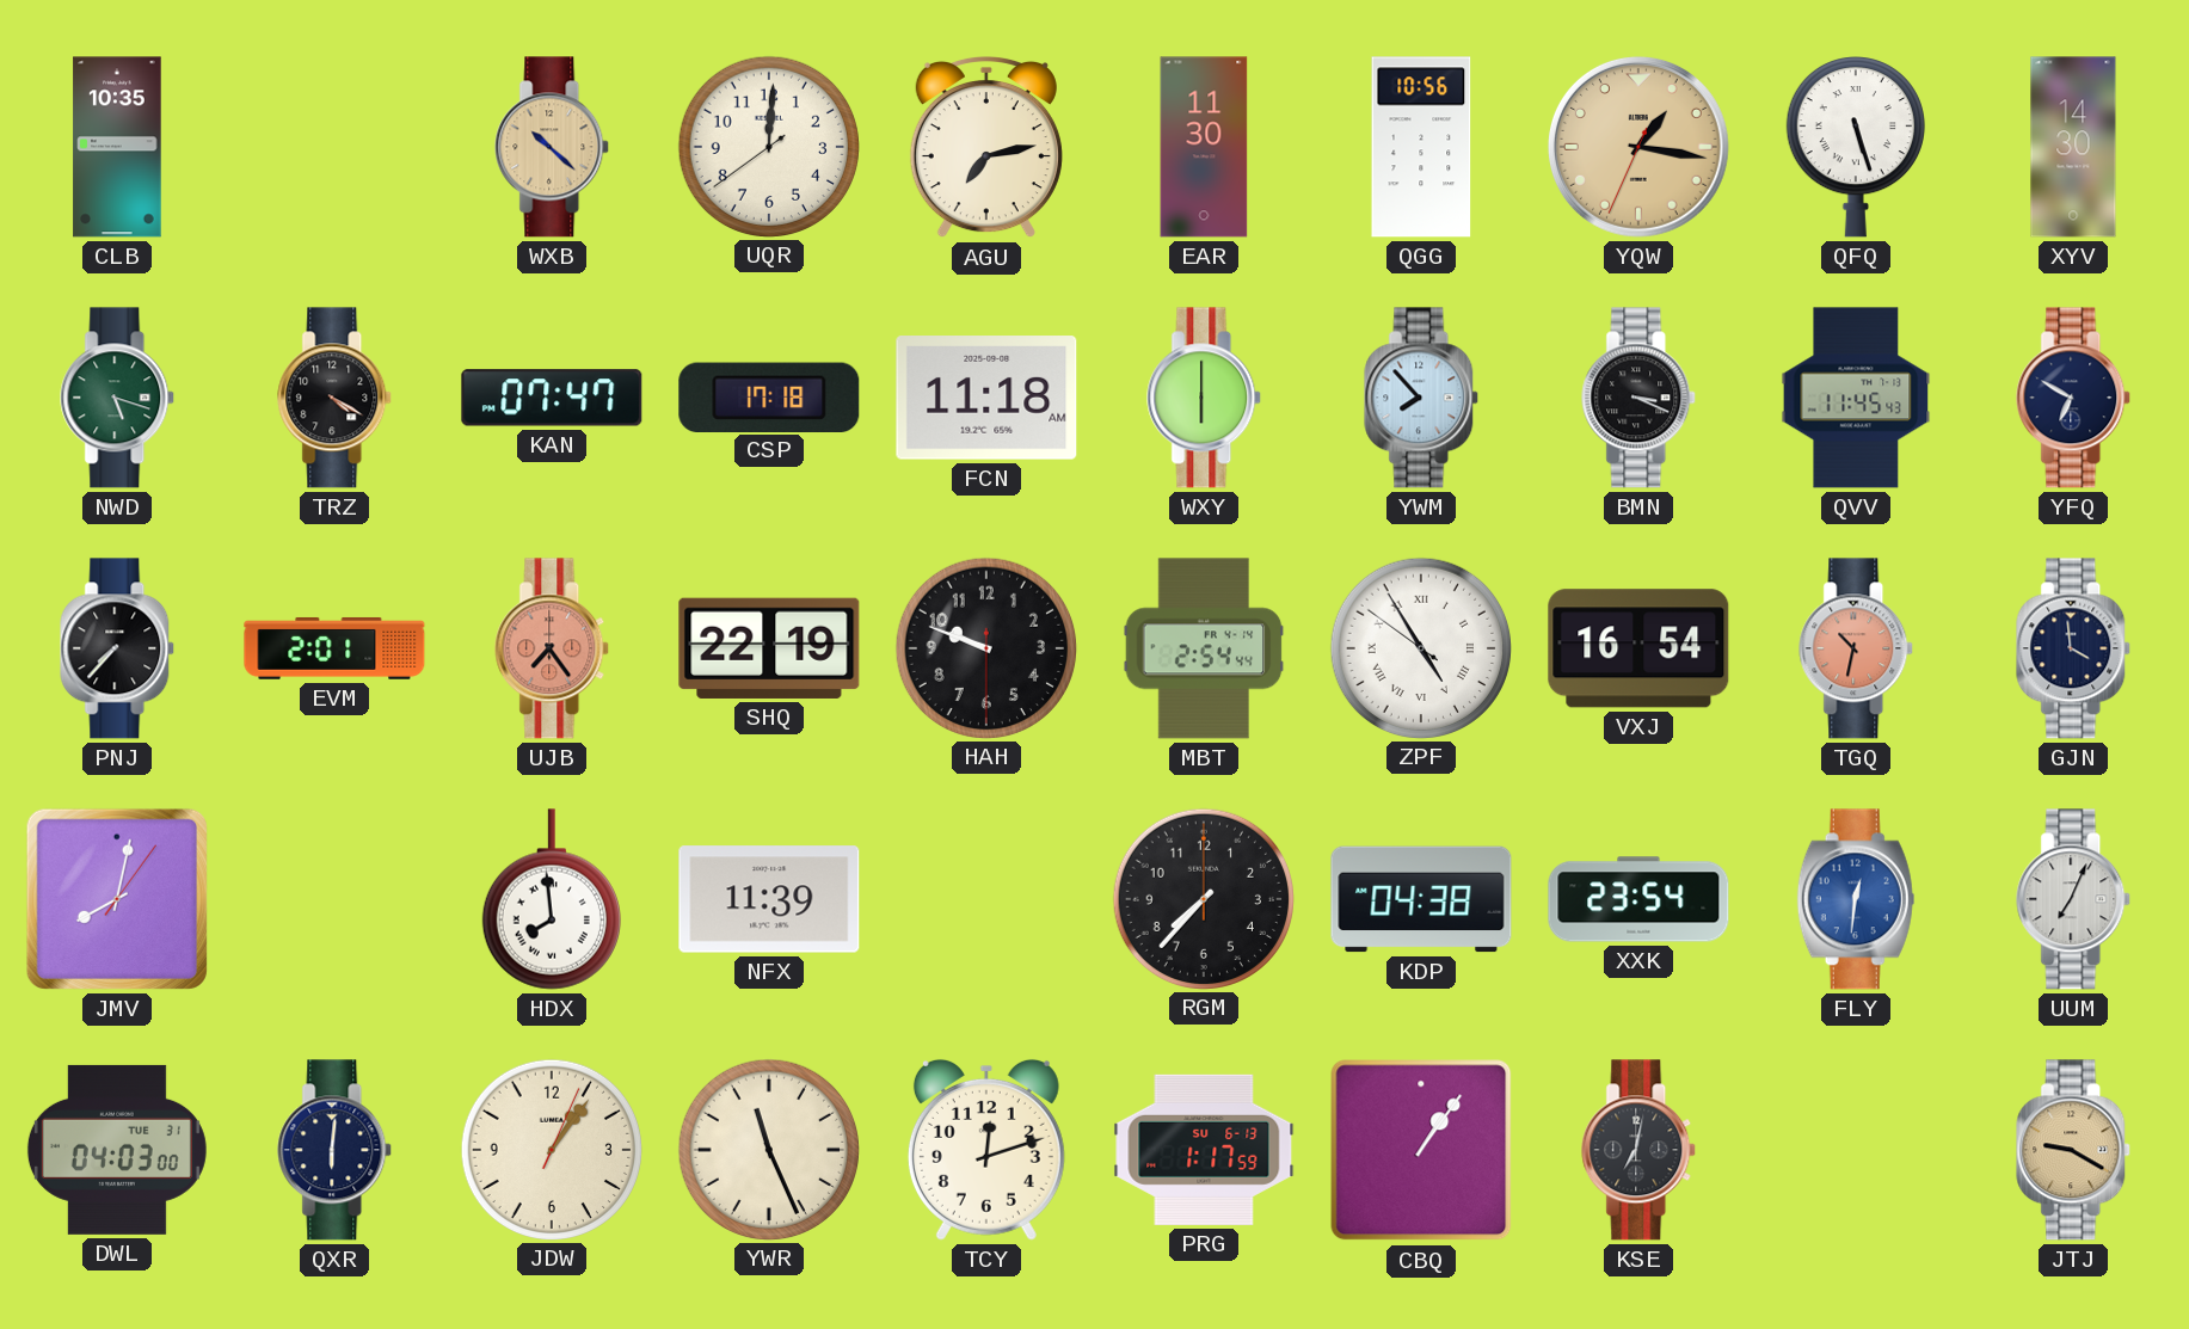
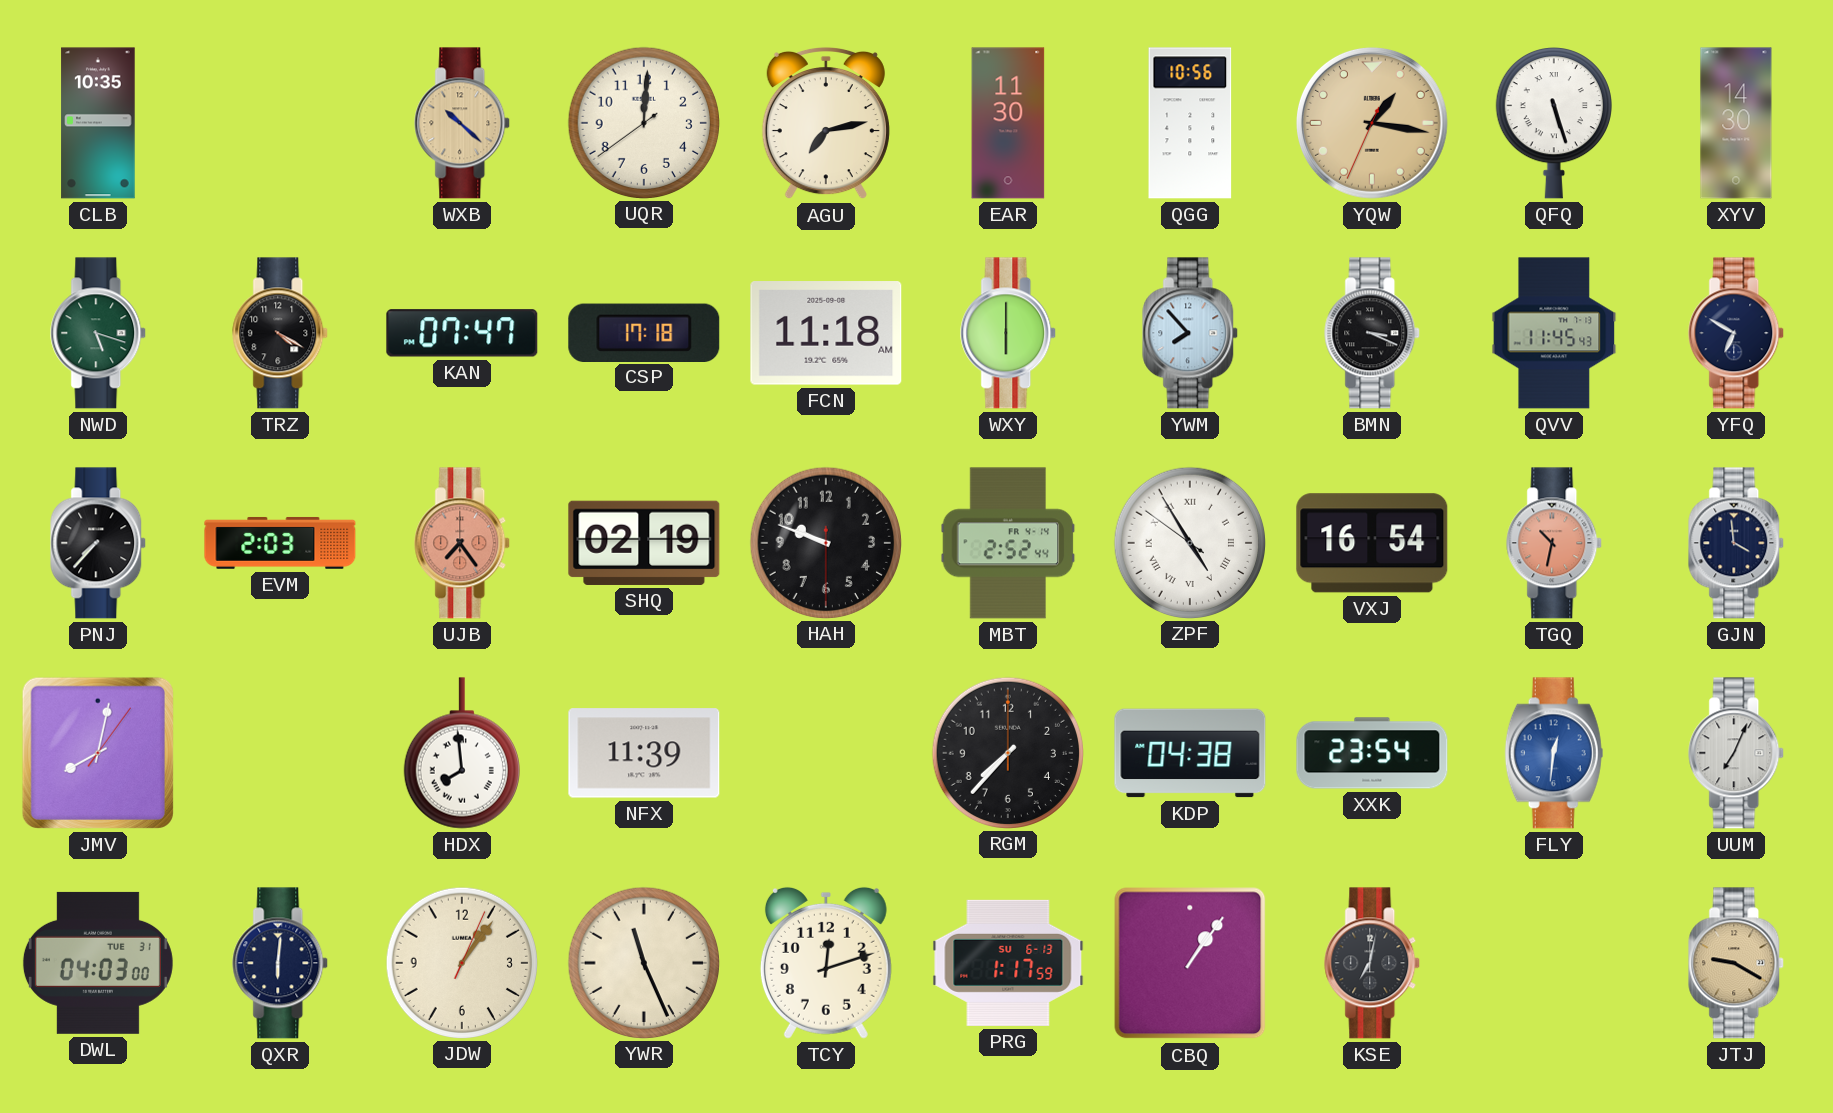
EVM: 2:01 -> 2:03 (280, 543)
SHQ: 22:19 -> 02:19 (644, 543)
MBT: 2:54 -> 2:52 (1008, 543)
